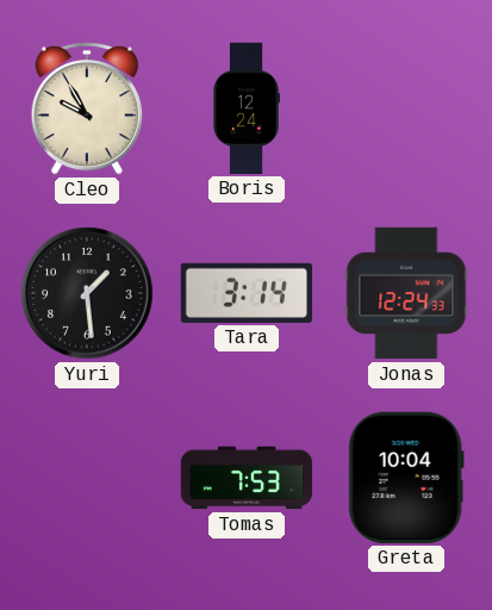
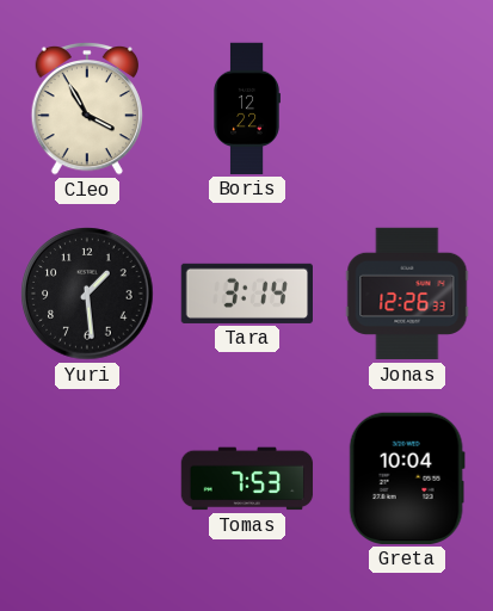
Cleo: 9:55 -> 3:55 (86, 109)
Boris: 12:24 -> 12:22 (247, 109)
Jonas: 12:24 -> 12:26 (407, 294)
